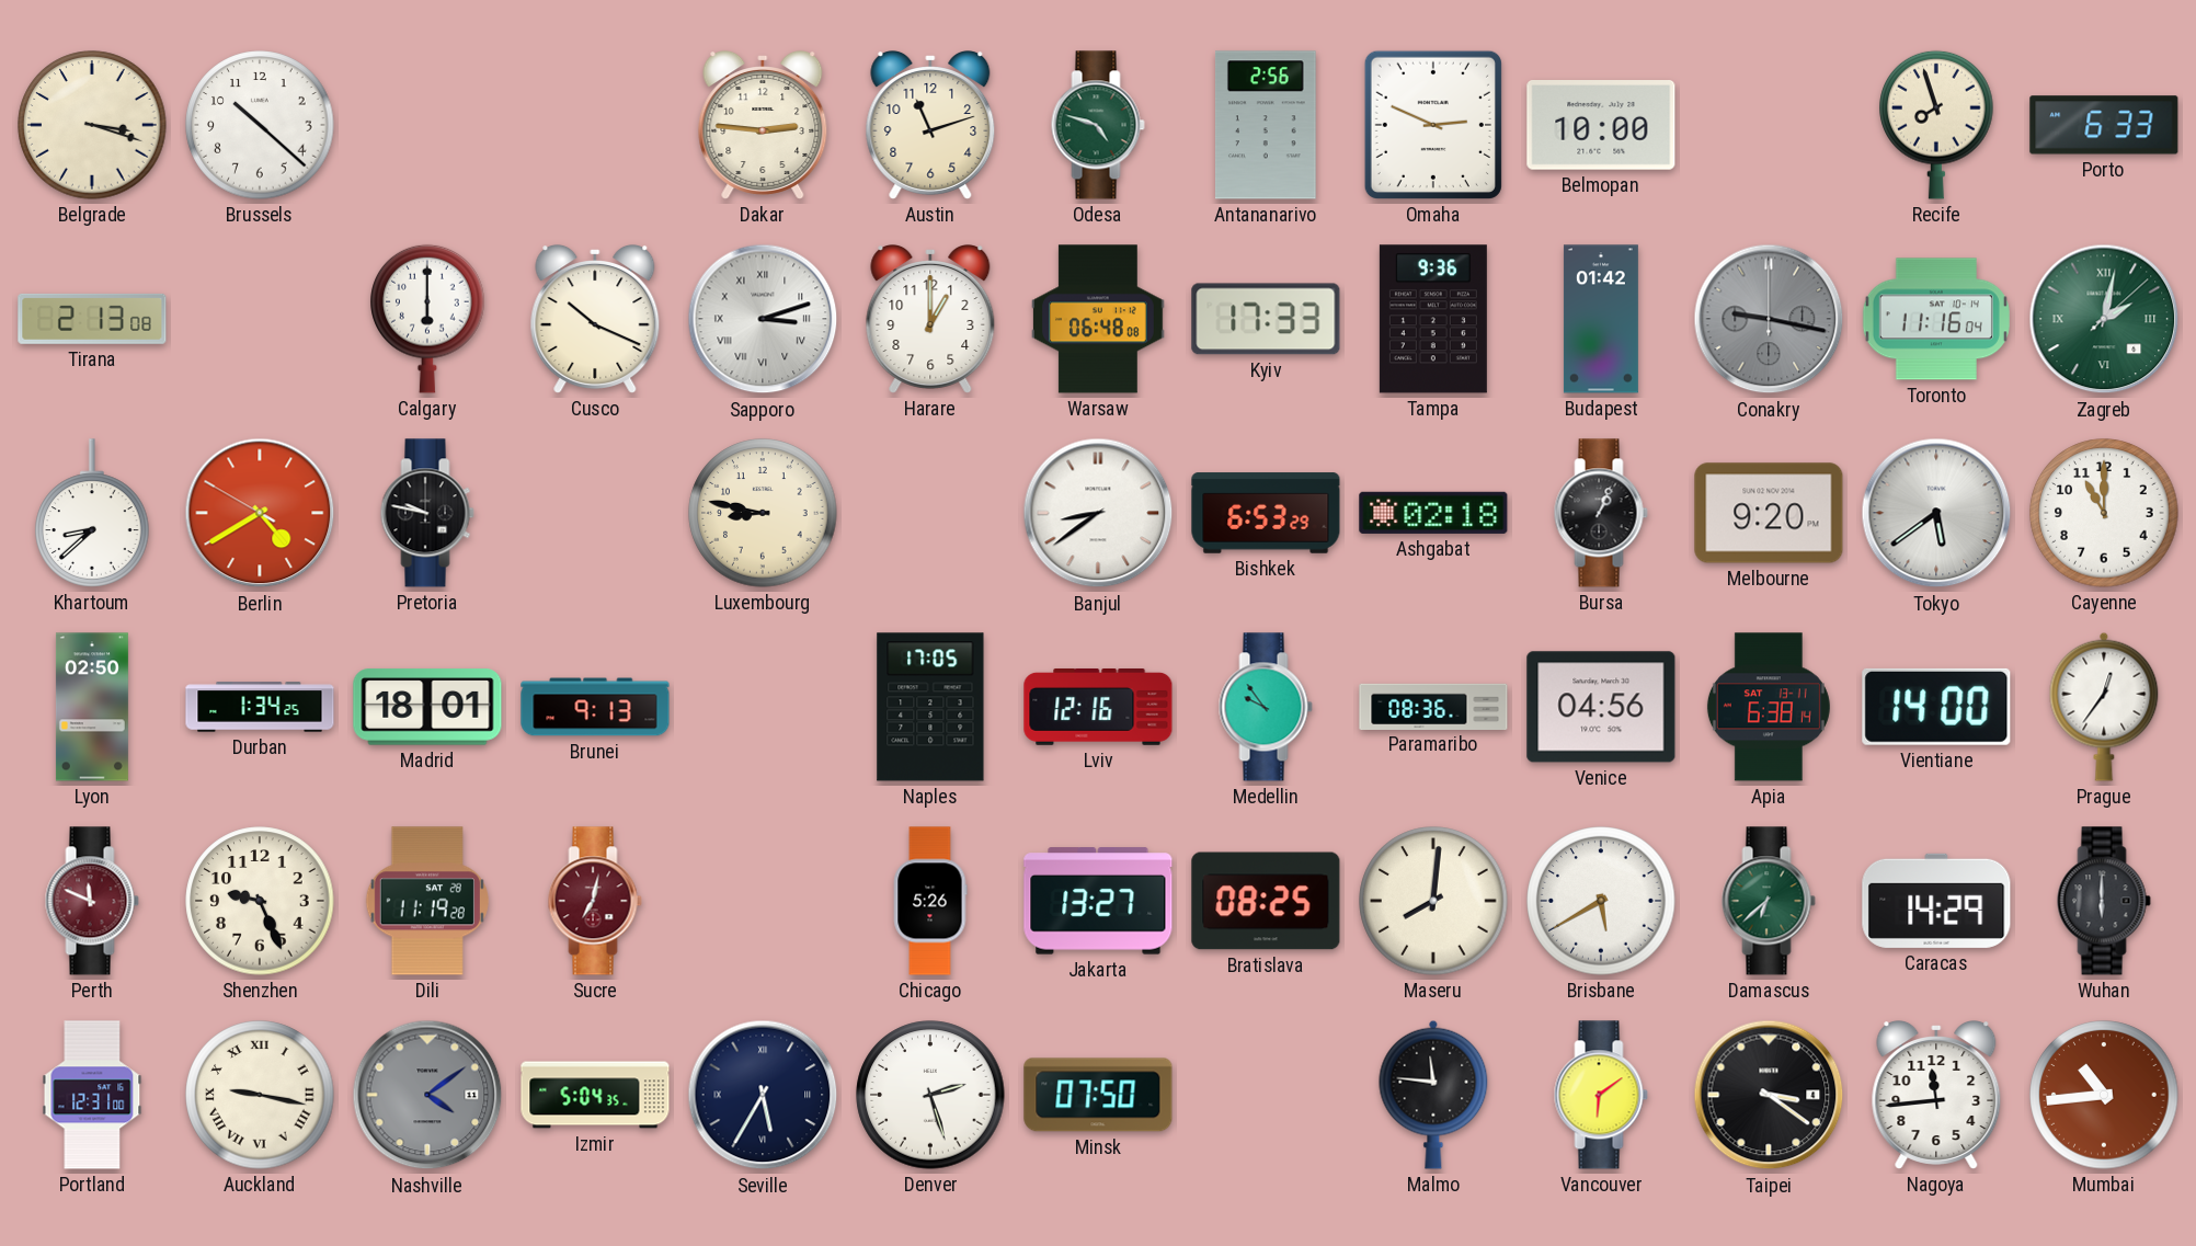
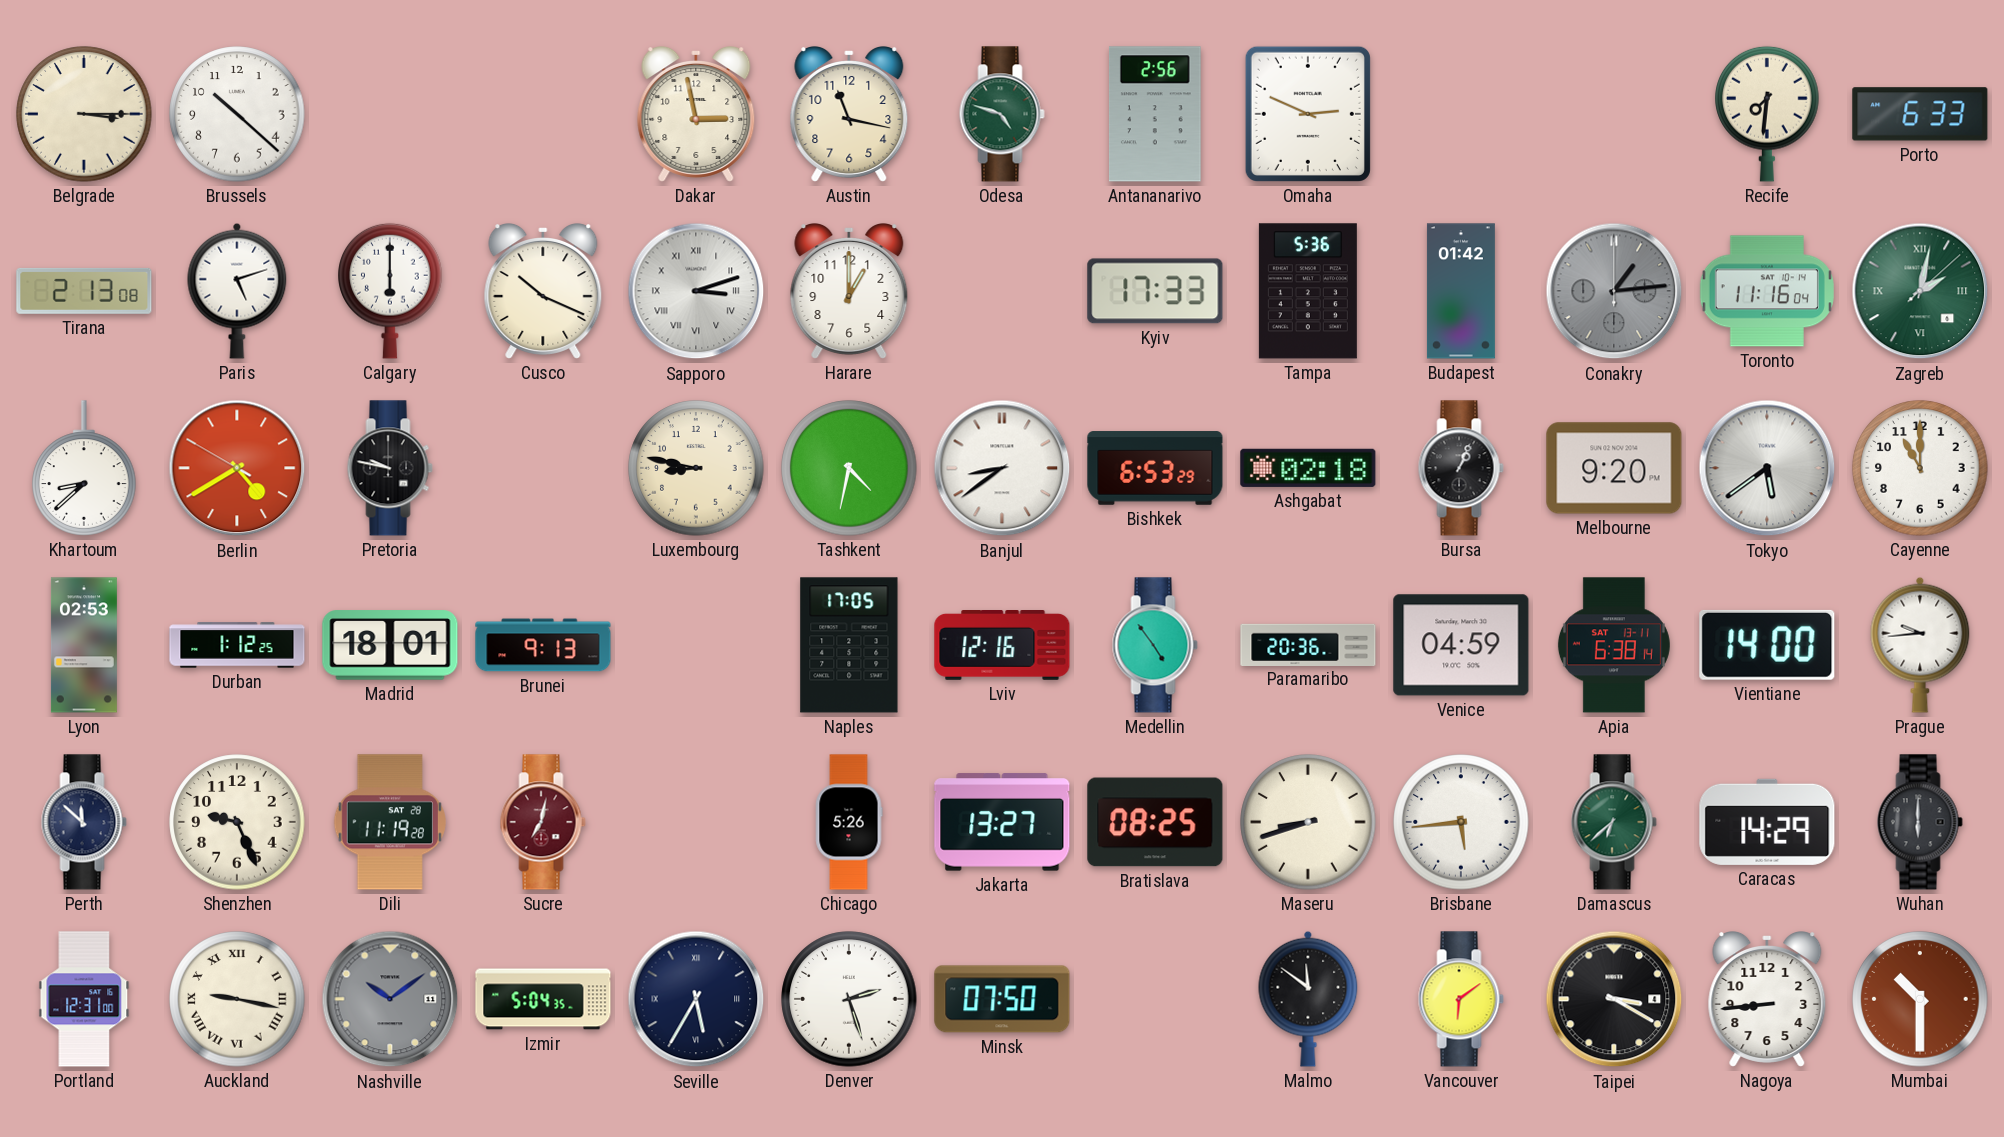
Belgrade: 3:18 -> 3:15 (84, 114)
Dakar: 2:46 -> 2:58 (696, 115)
Austin: 11:12 -> 11:17 (849, 115)
Belmopan: 10:00 -> none (1601, 126)
Recife: 7:57 -> 7:31 (1767, 114)
Paris: none -> 5:12 (237, 291)
Warsaw: 06:48 -> none (1098, 319)
Tampa: 9:36 -> 5:36 (1308, 291)
Conakry: 9:17 -> 1:14 (1614, 291)
Tashkent: none -> 4:32 (849, 468)
Lyon: 02:50 -> 02:53 (84, 645)
Durban: 1:34 -> 1:12 (237, 645)
Medellin: 9:54 -> 4:54 (1155, 645)
Paramaribo: 08:36 -> 20:36 (1308, 644)
Venice: 04:56 -> 04:59 (1461, 645)
Prague: 12:36 -> 9:44 (1920, 645)
Perth: 11:49 -> 11:52 (84, 822)
Perth dial: burgundy -> navy (84, 822)
Maseru: 8:01 -> 8:42 (1308, 822)
Brisbane: 5:40 -> 5:44 (1461, 822)
Nashville: 4:09 -> 10:09 (390, 999)
Malmo: 11:46 -> 11:51 (1308, 999)
Taipei: 3:21 -> 3:20 (1614, 999)
Nagoya: 11:44 -> 8:44 (1767, 1000)
Mumbai: 10:44 -> 10:30 (1920, 999)
